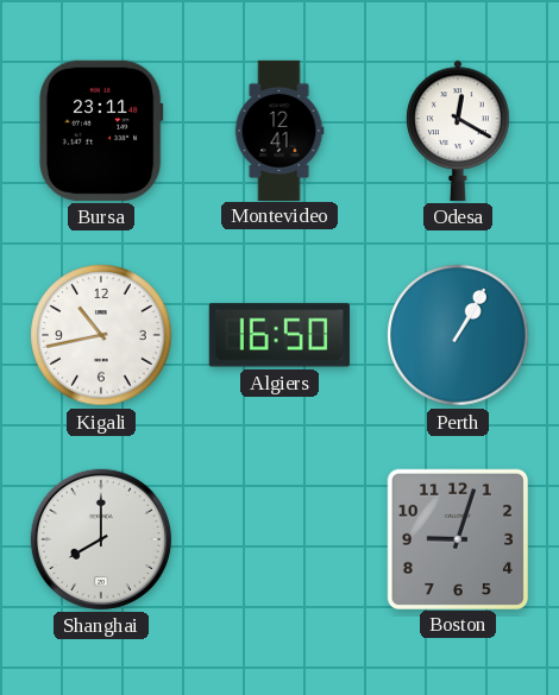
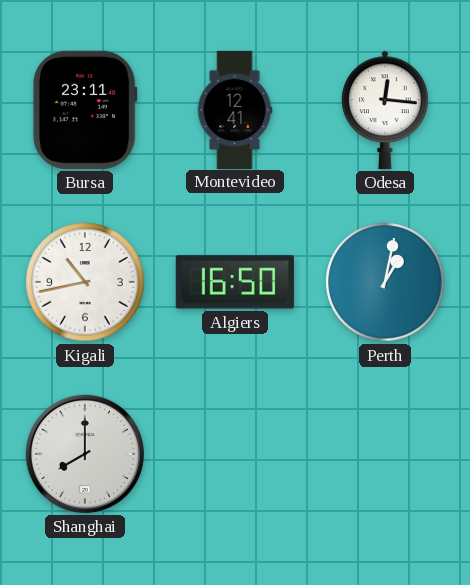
Odesa: 12:20 -> 12:16 (385, 110)
Perth: 1:05 -> 1:02 (385, 282)
Boston: 9:03 -> none (457, 538)
